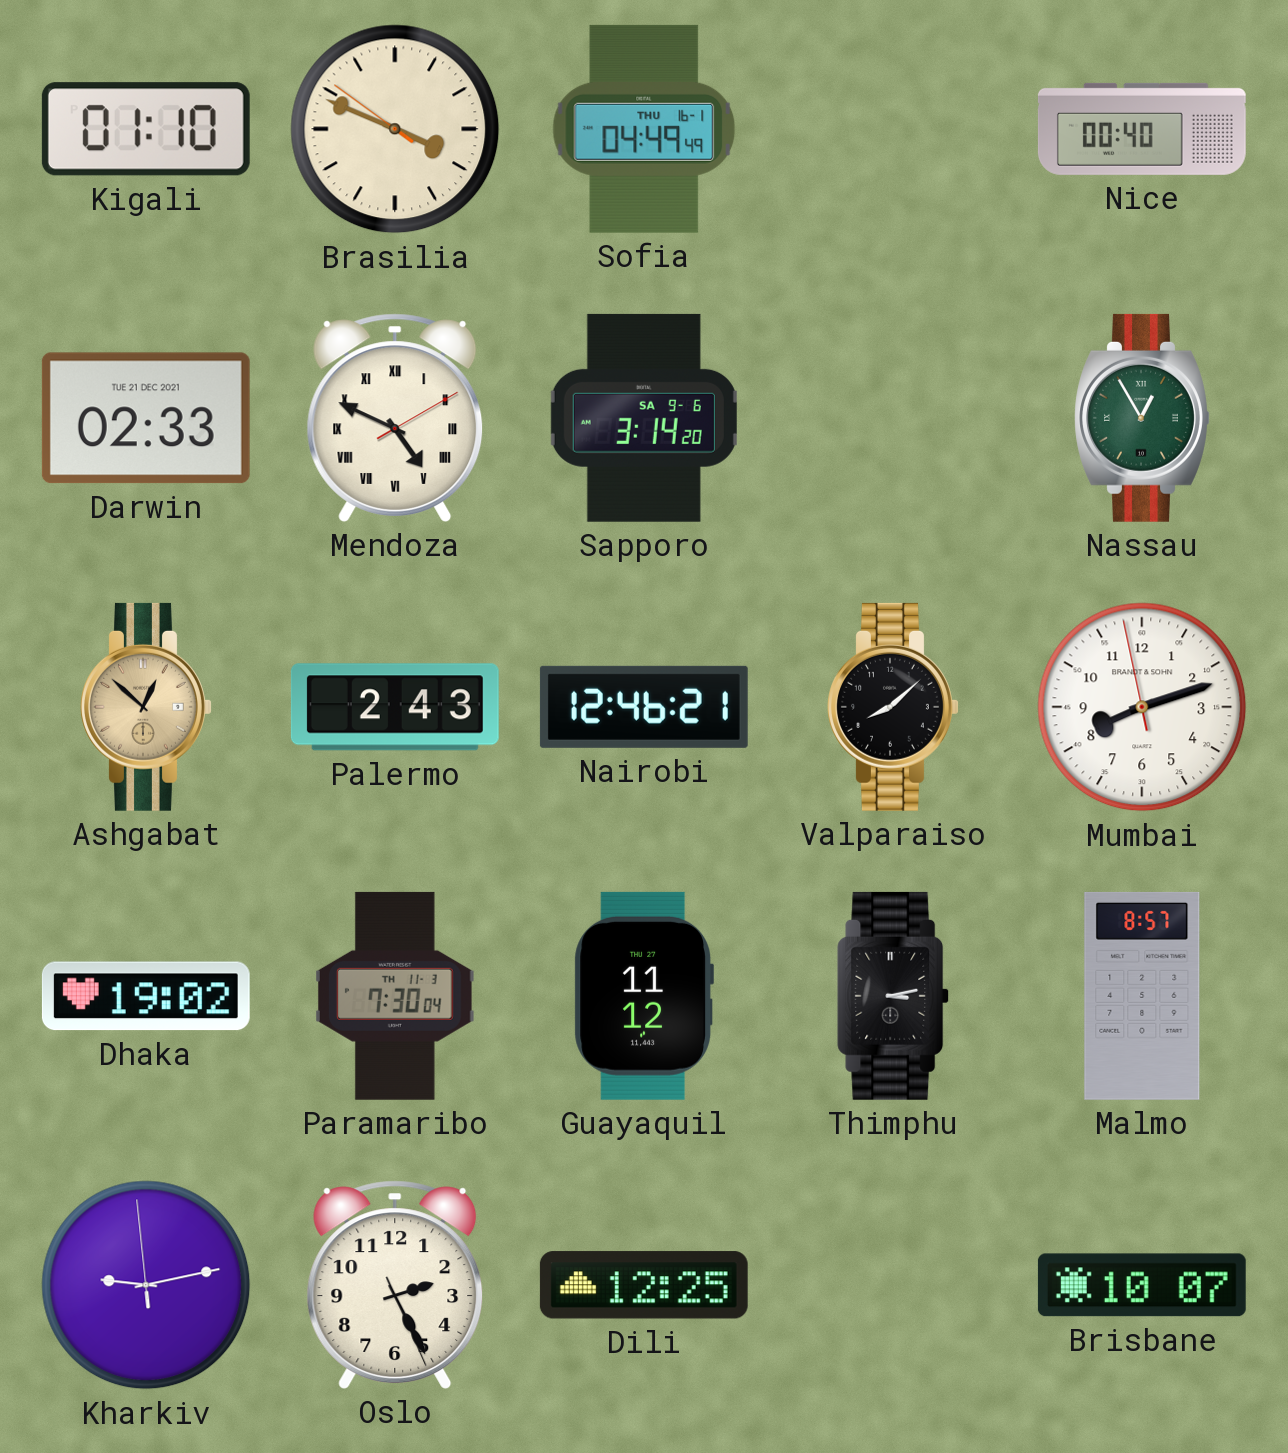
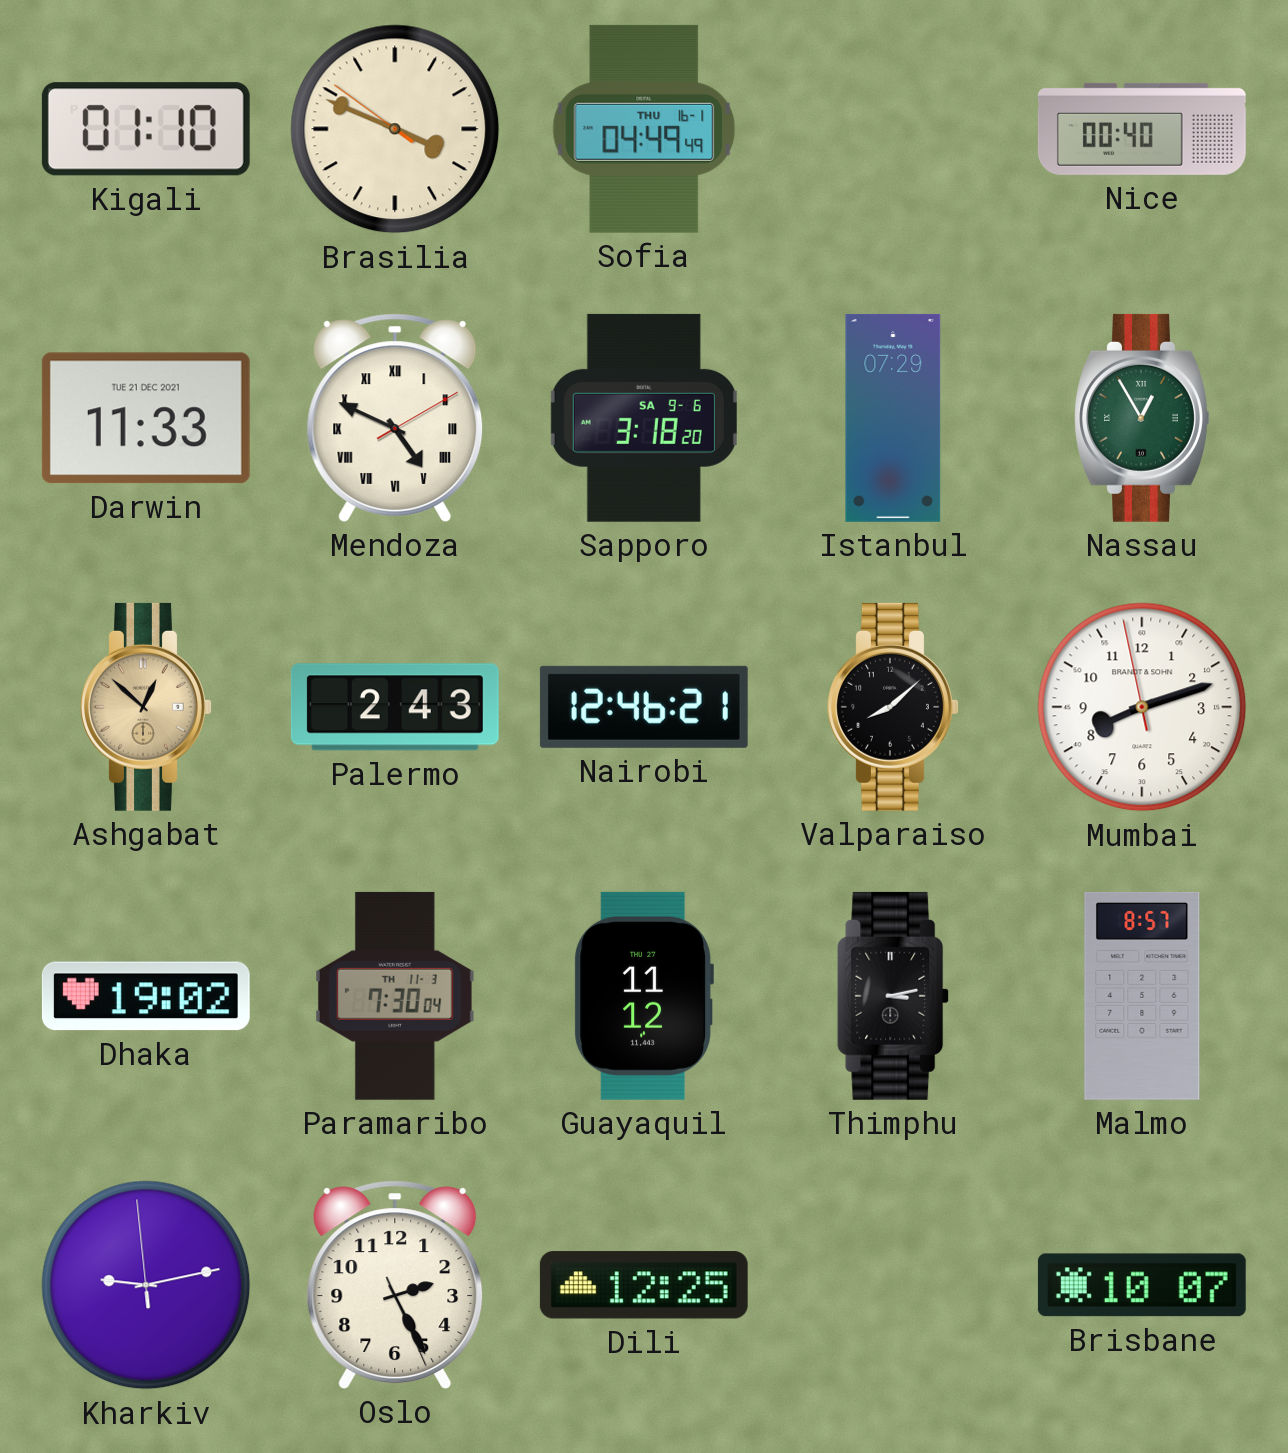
Darwin: 02:33 -> 11:33 (146, 418)
Sapporo: 3:14 -> 3:18 (644, 418)
Istanbul: none -> 07:29 (893, 418)
